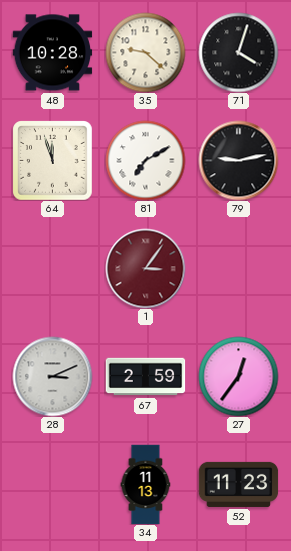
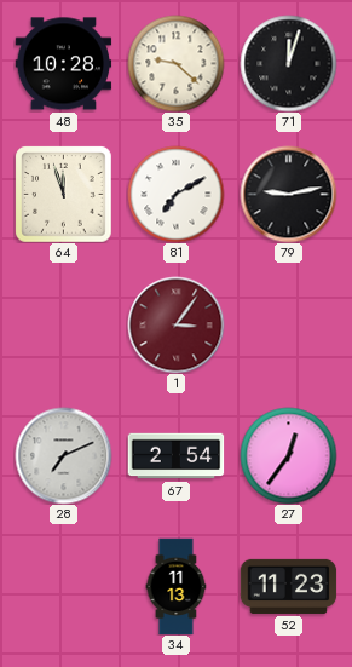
71: 4:03 -> 12:03 (288, 63)
28: 3:11 -> 7:11 (63, 455)
67: 2:59 -> 2:54 (175, 456)
